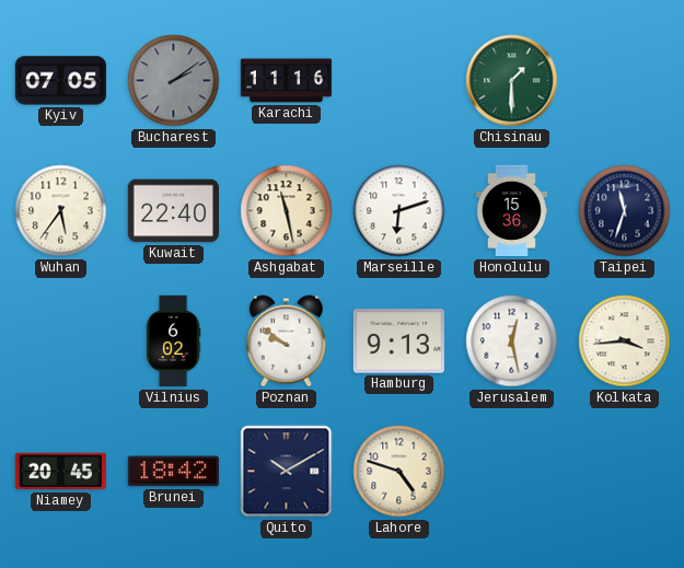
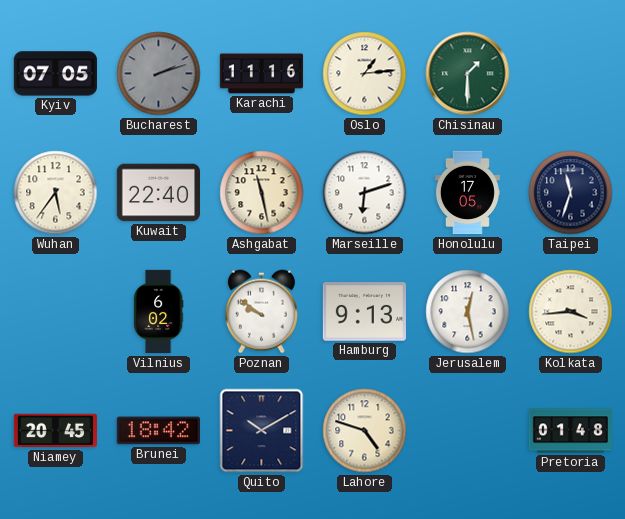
Bucharest: 2:09 -> 2:12 (159, 74)
Oslo: none -> 1:14 (365, 74)
Honolulu: 15:36 -> 17:05 (467, 193)
Pretoria: none -> 01:48 (570, 431)
